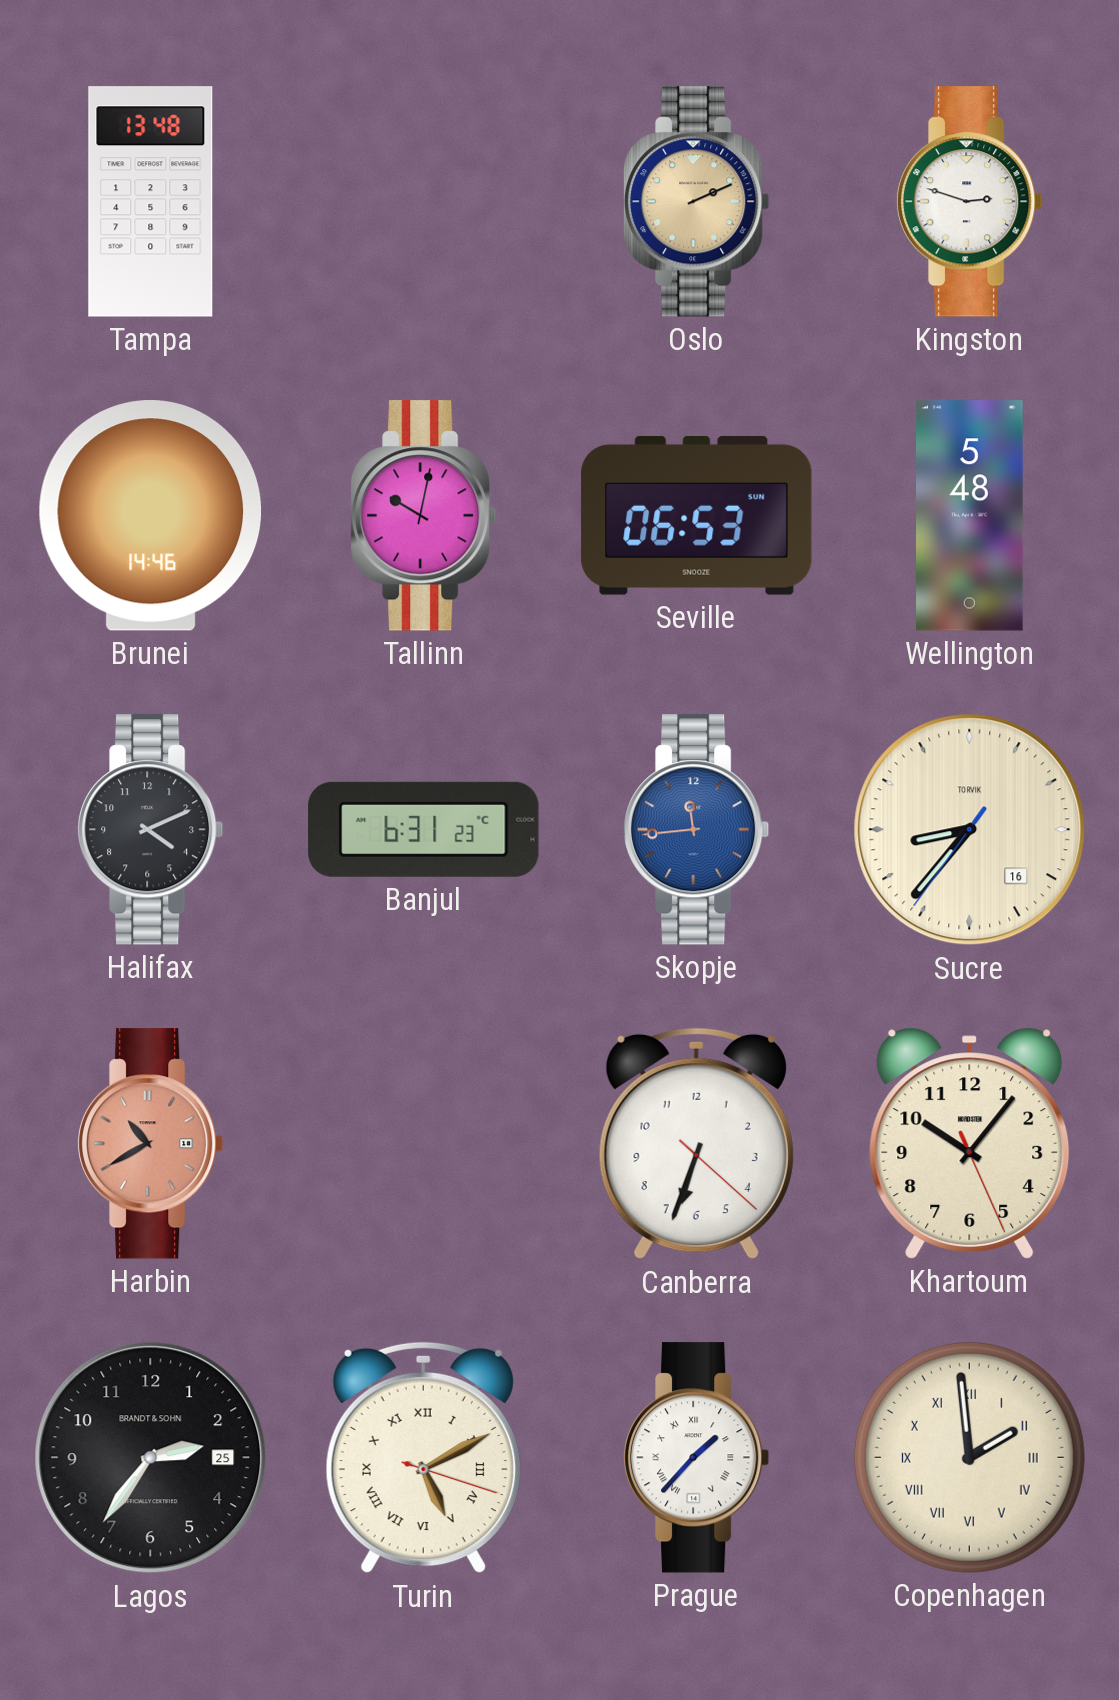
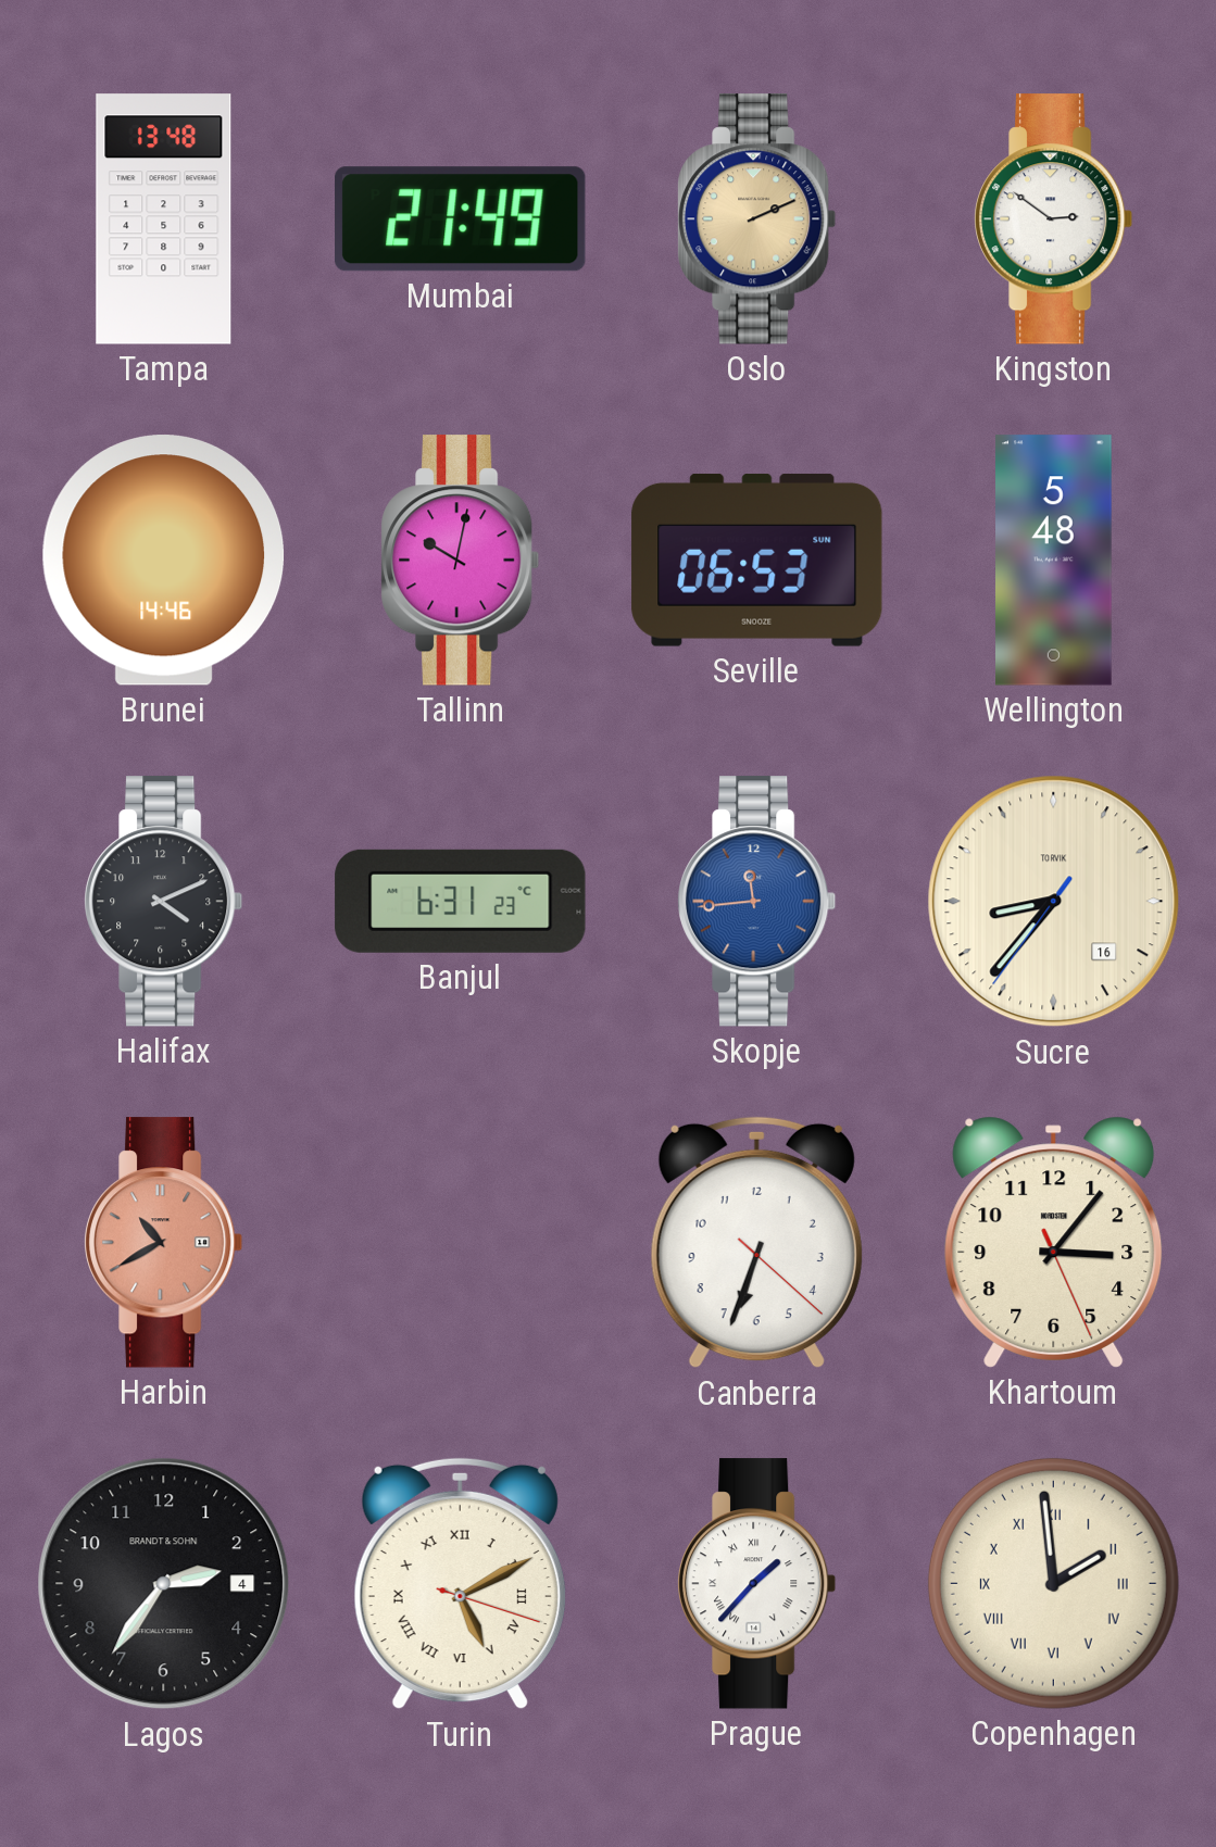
Mumbai: none -> 21:49 (461, 219)
Kingston: 2:48 -> 2:51 (1054, 219)
Khartoum: 10:06 -> 3:06 (1054, 1242)
Lagos date: 25 -> 4 (164, 1584)
